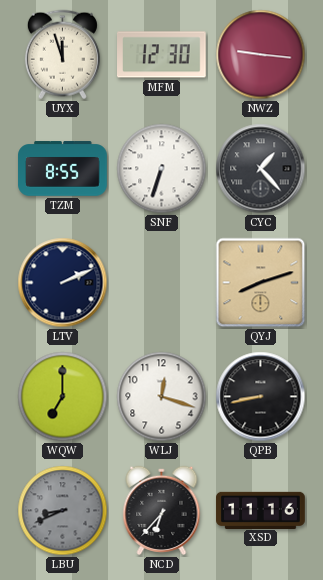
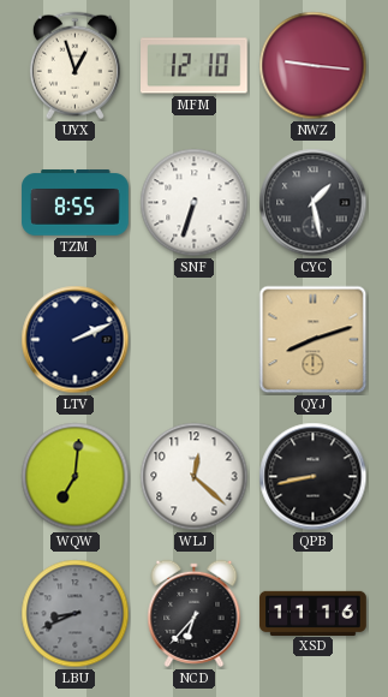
UYX: 11:57 -> 12:57 (74, 66)
MFM: 12:30 -> 12:10 (195, 66)
CYC: 1:23 -> 1:28 (314, 203)
WQW: 7:00 -> 7:01 (76, 477)
WLJ: 12:18 -> 12:22 (195, 477)
